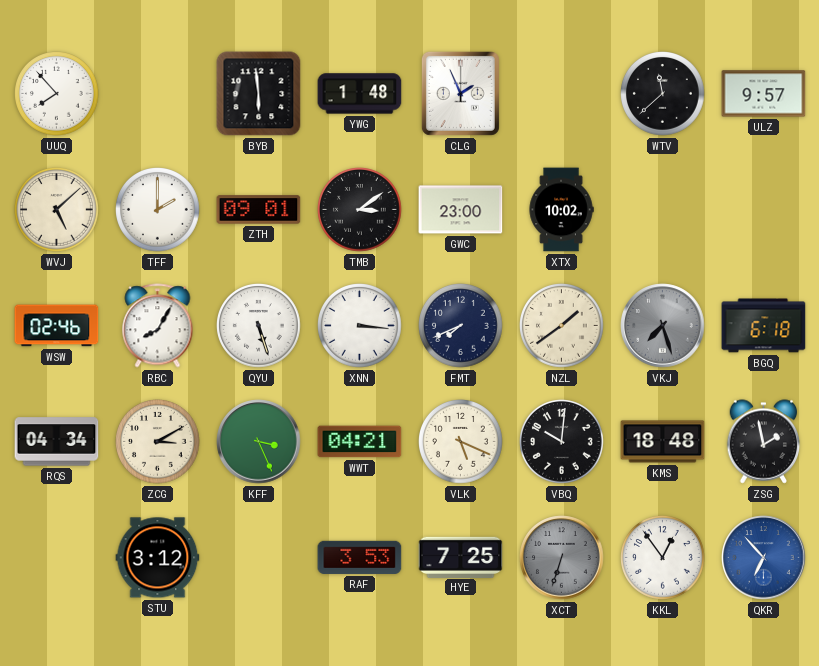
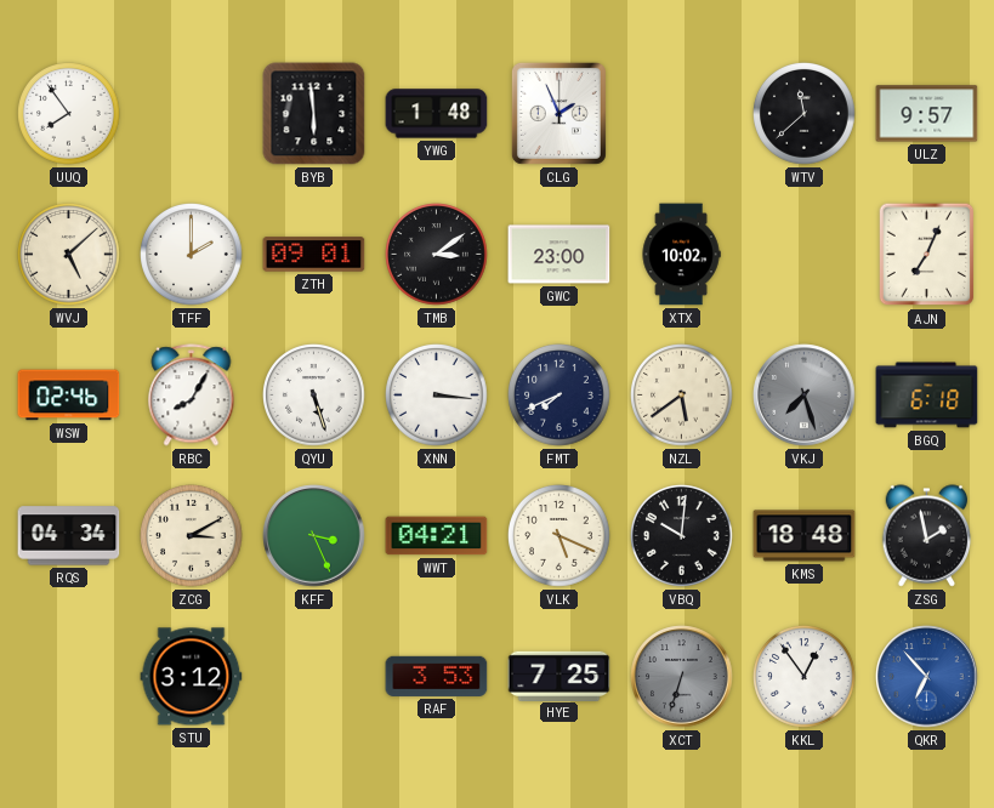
UUQ: 7:53 -> 7:54 (69, 114)
AJN: none -> 7:04 (927, 255)
NZL: 1:39 -> 5:39 (682, 396)
